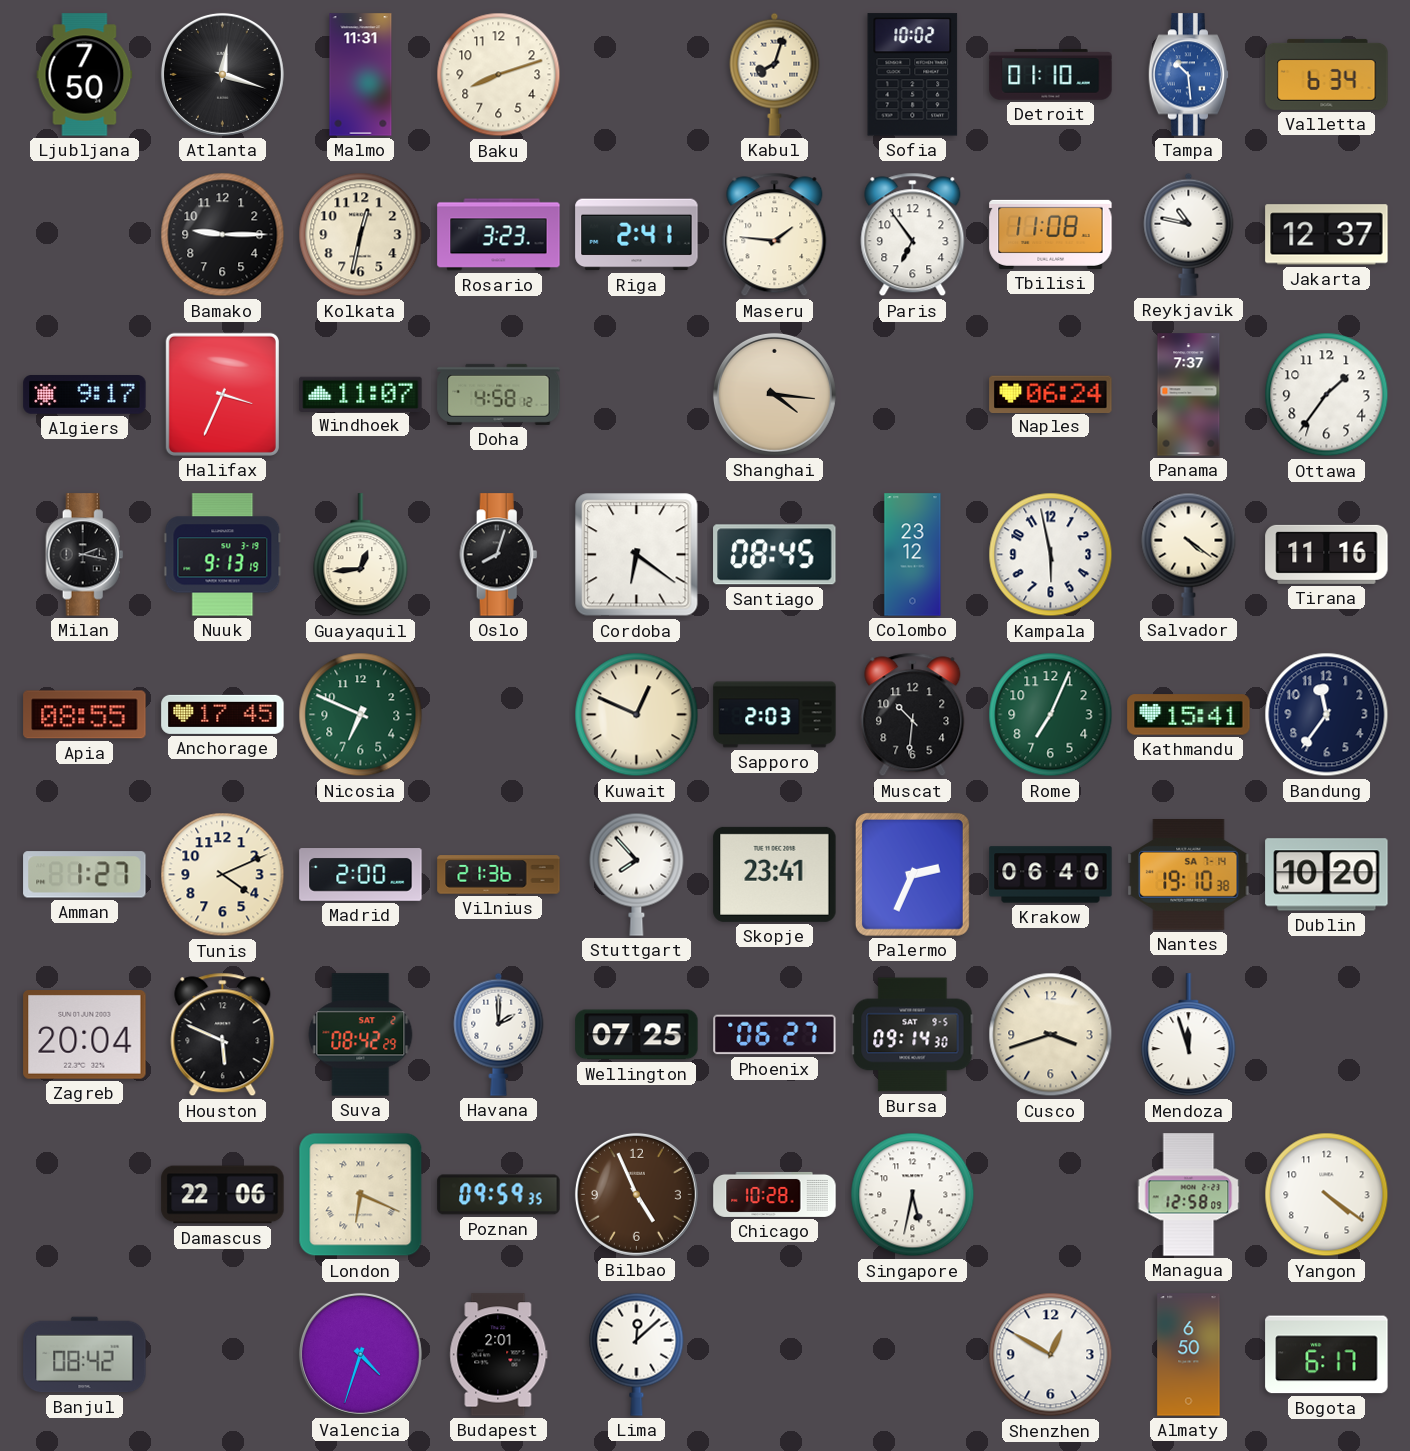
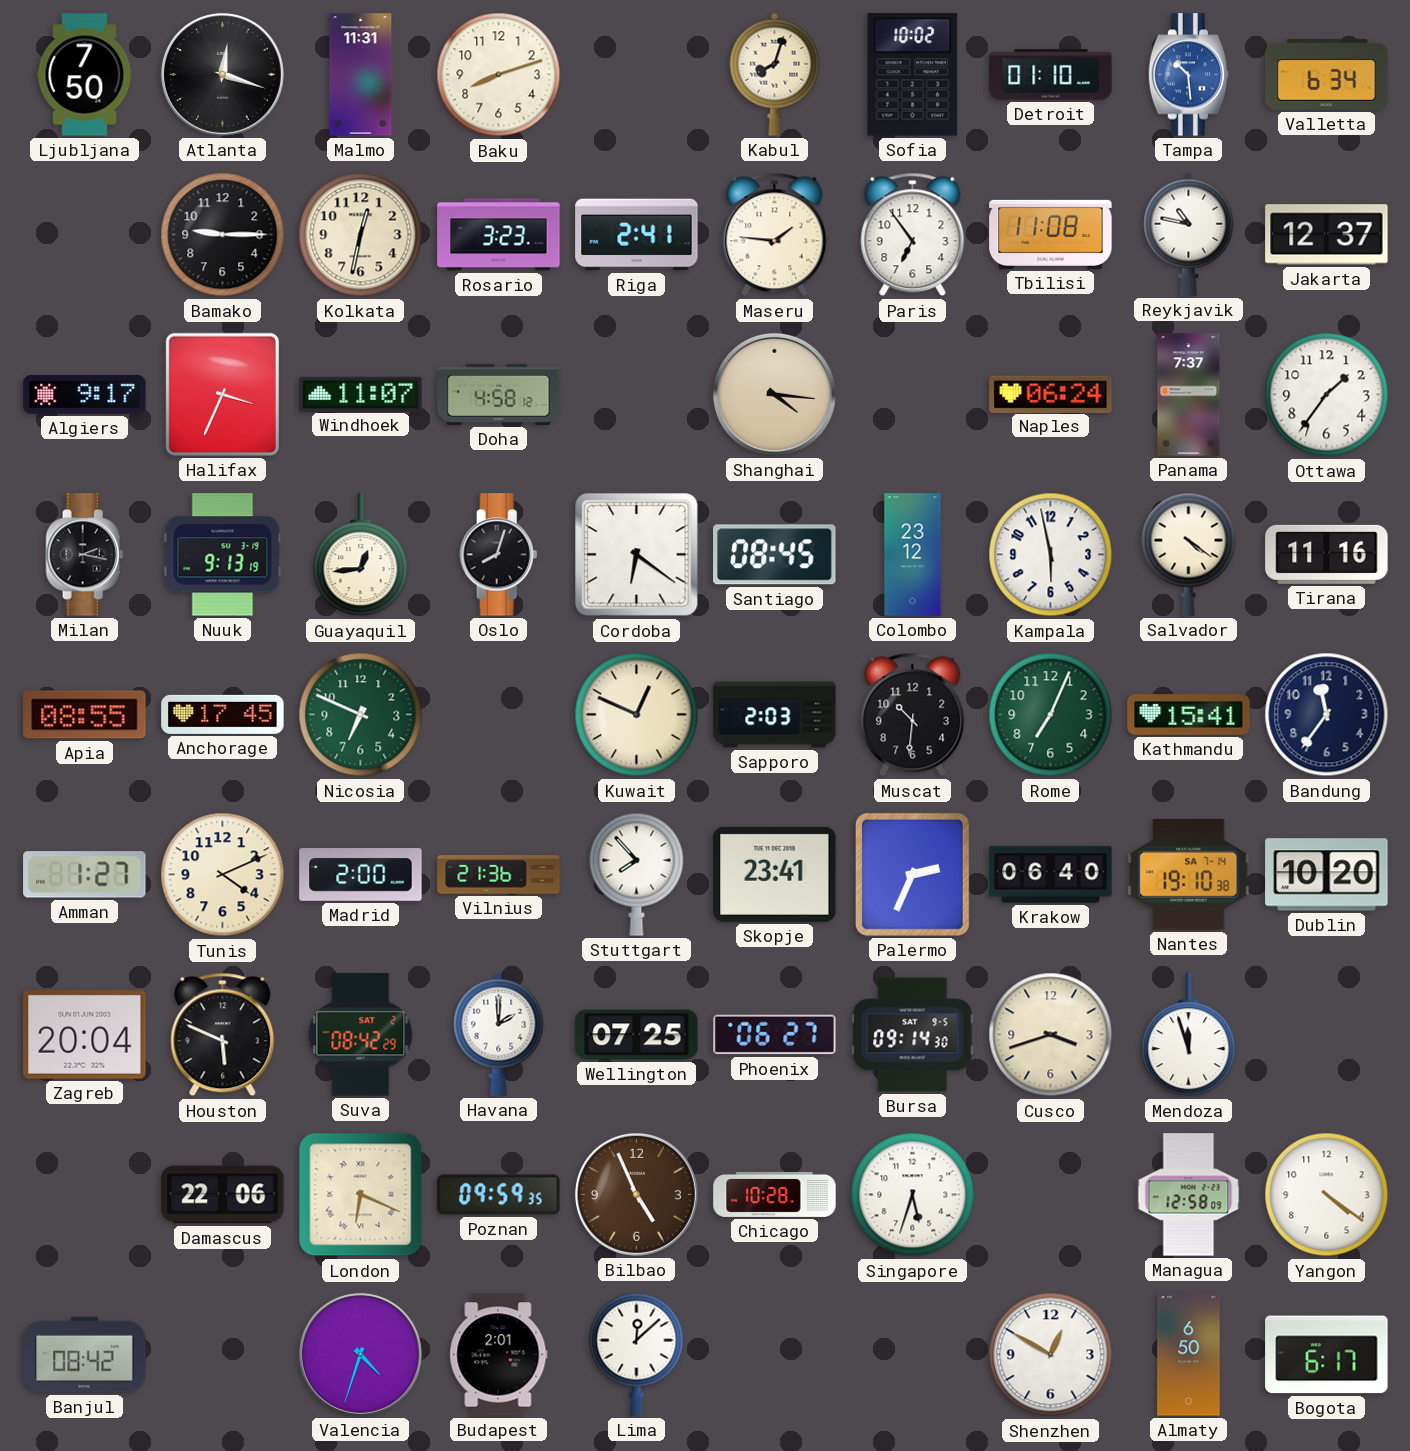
Singapore: 5:32 -> 5:33 (913, 1195)
